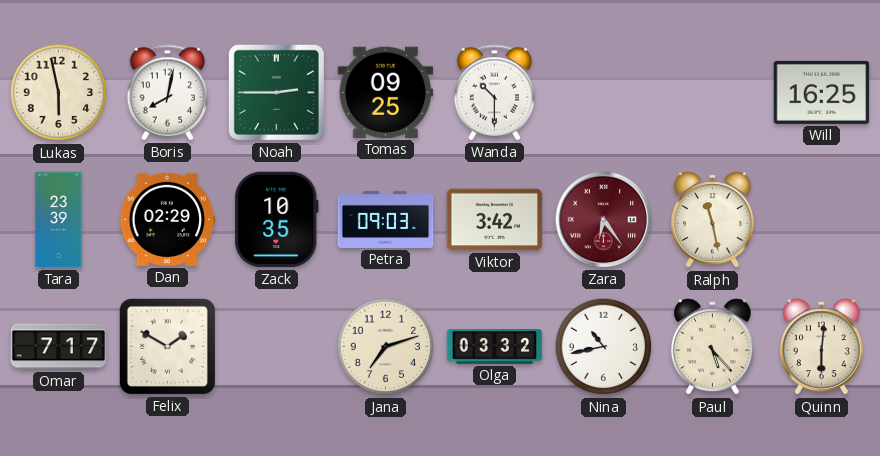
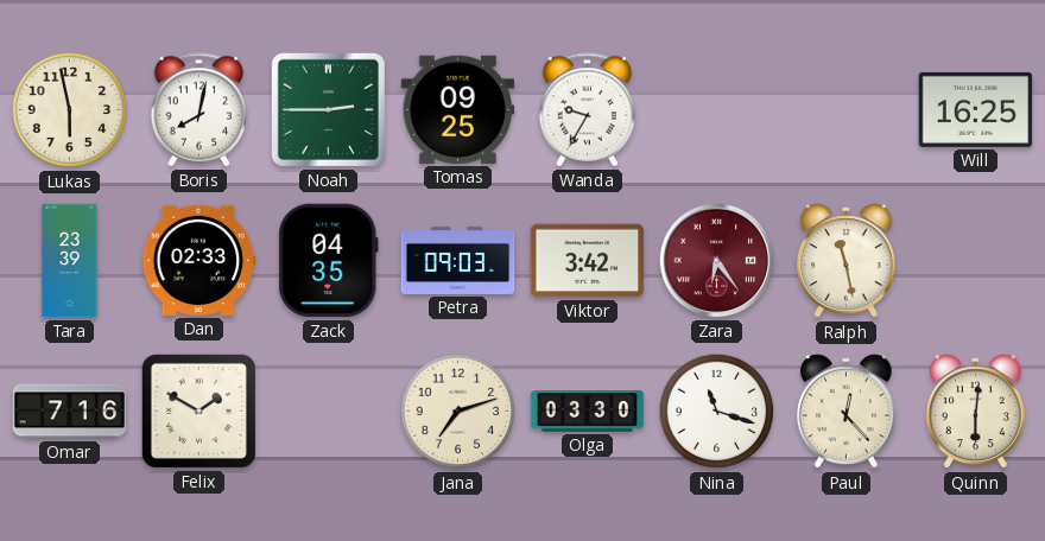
Wanda: 10:30 -> 9:35 (588, 110)
Dan: 02:29 -> 02:33 (199, 260)
Zack: 10:35 -> 04:35 (329, 261)
Omar: 7:17 -> 7:16 (70, 412)
Olga: 03:32 -> 03:30 (588, 412)
Nina: 10:43 -> 11:18 (717, 412)
Paul: 5:23 -> 12:23 (845, 412)
